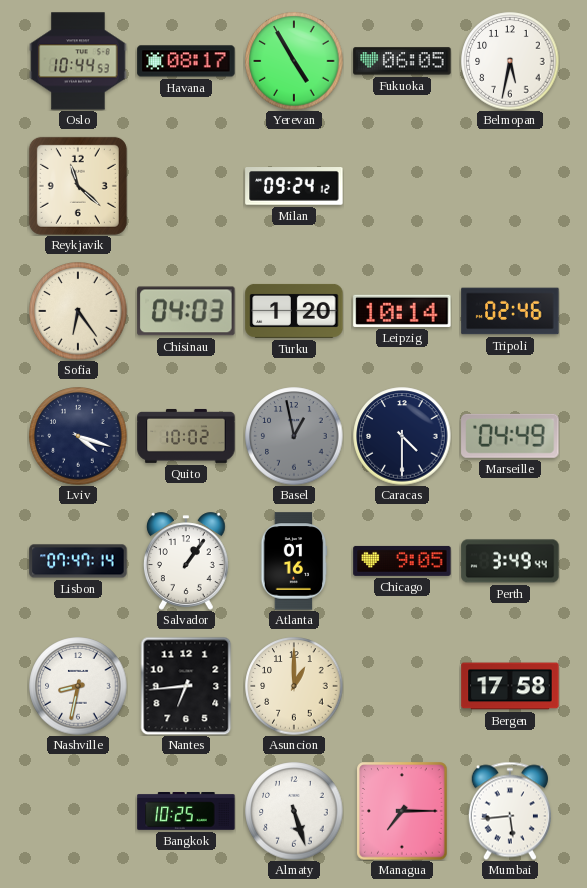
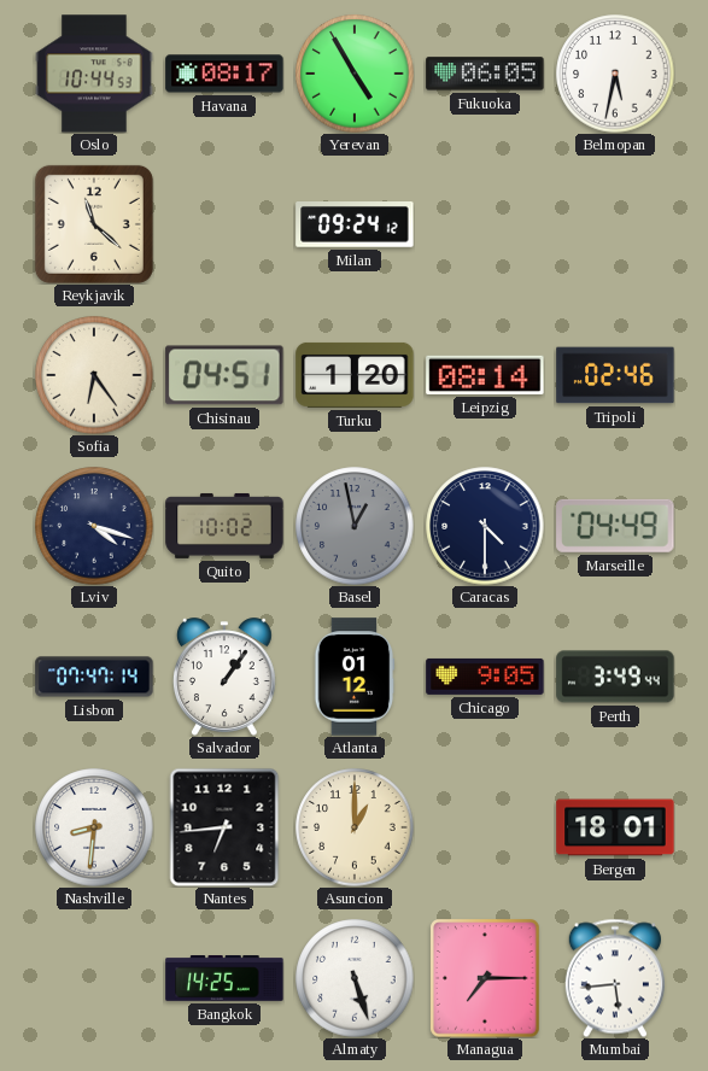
Chisinau: 04:03 -> 04:51 (224, 375)
Leipzig: 10:14 -> 08:14 (485, 375)
Atlanta: 01:16 -> 01:12 (355, 677)
Nashville: 8:32 -> 8:31 (94, 827)
Bergen: 17:58 -> 18:01 (615, 827)
Bangkok: 10:25 -> 14:25 (224, 979)
